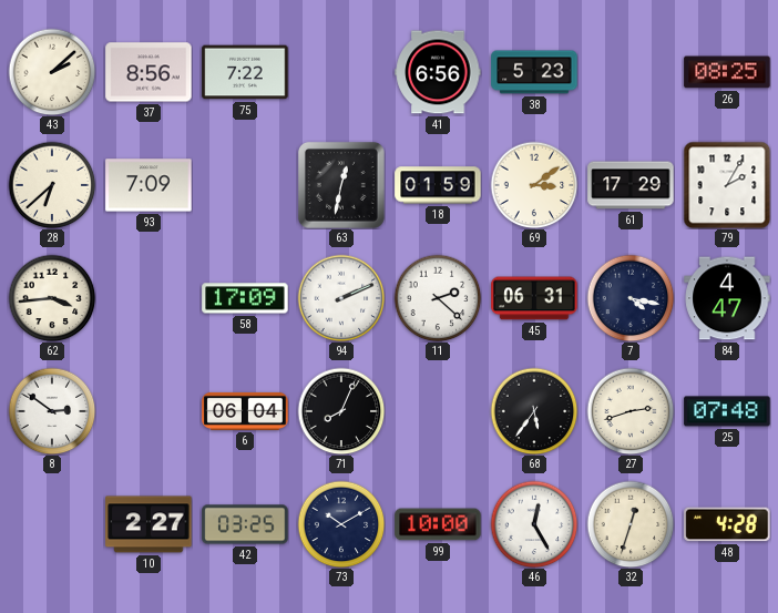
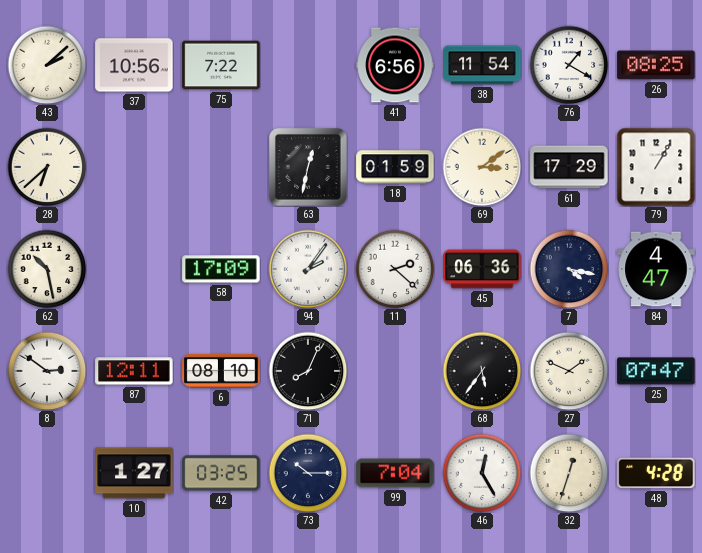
37: 8:56 -> 10:56 (134, 65)
38: 5:23 -> 11:54 (482, 65)
76: none -> 1:20 (569, 65)
93: 7:09 -> none (149, 185)
79: 2:05 -> 1:05 (656, 167)
62: 3:44 -> 10:28 (47, 269)
94: 2:11 -> 2:06 (308, 269)
45: 06:31 -> 06:36 (482, 269)
87: none -> 12:11 (134, 371)
6: 06:04 -> 08:10 (221, 371)
27: 2:42 -> 1:49 (569, 371)
25: 07:48 -> 07:47 (656, 371)
10: 2:27 -> 1:27 (134, 473)
73: 10:10 -> 10:15 (308, 473)
99: 10:00 -> 7:04 (395, 473)
